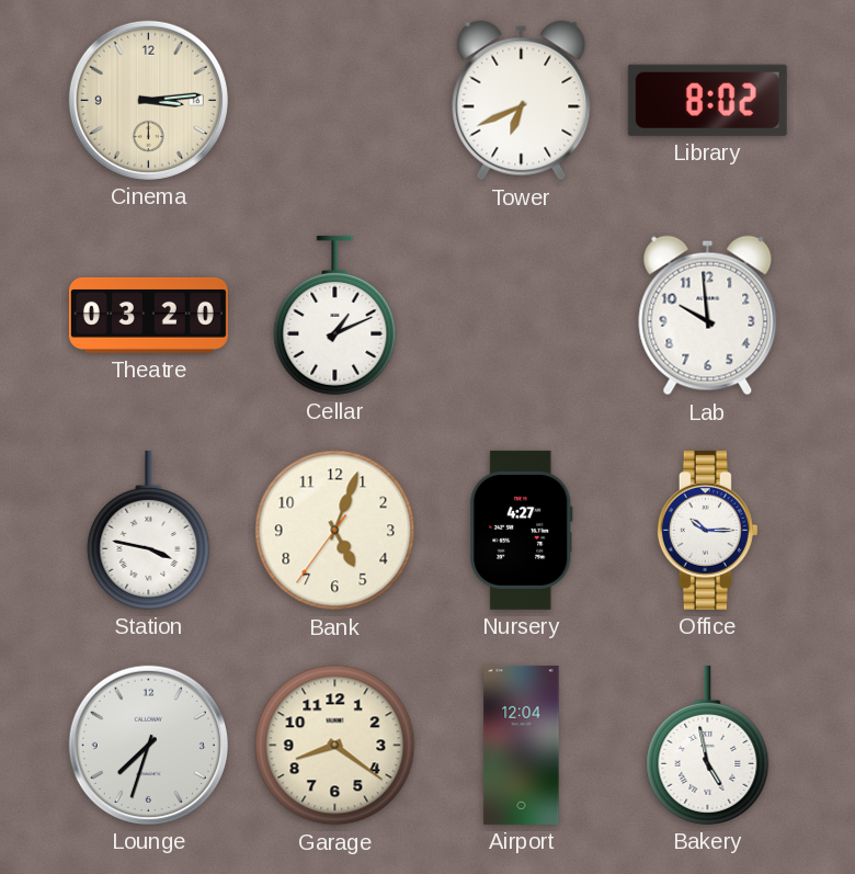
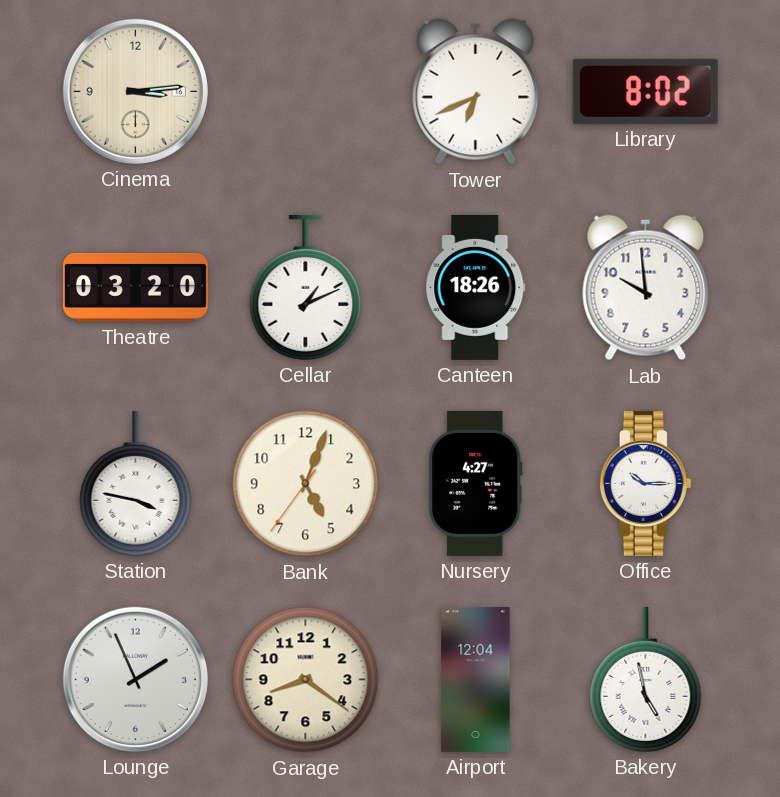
Canteen: none -> 18:26 (476, 287)
Lounge: 7:33 -> 1:56 (135, 679)
